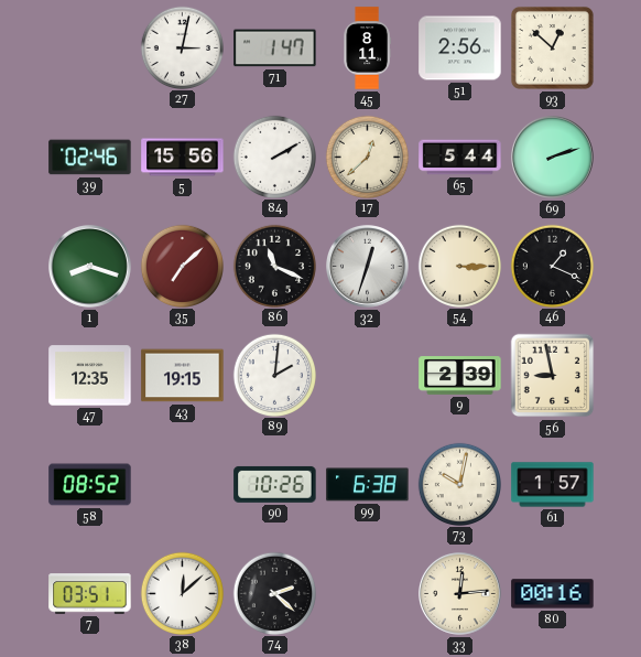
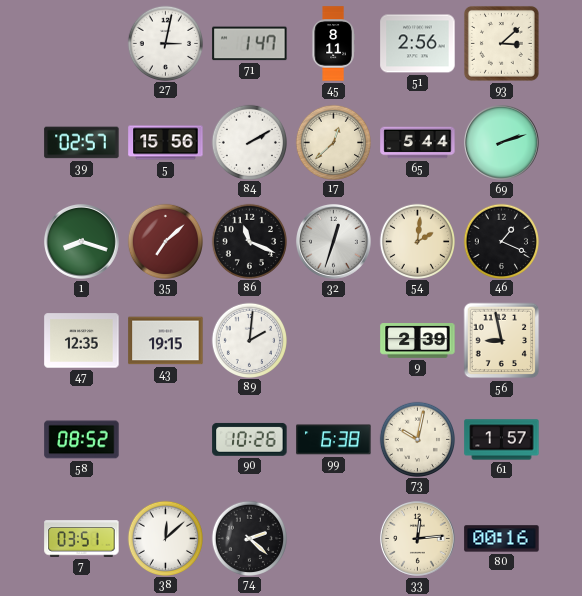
93: 12:52 -> 3:08 (501, 43)
39: 02:46 -> 02:57 (82, 143)
54: 3:15 -> 2:01 (417, 241)
